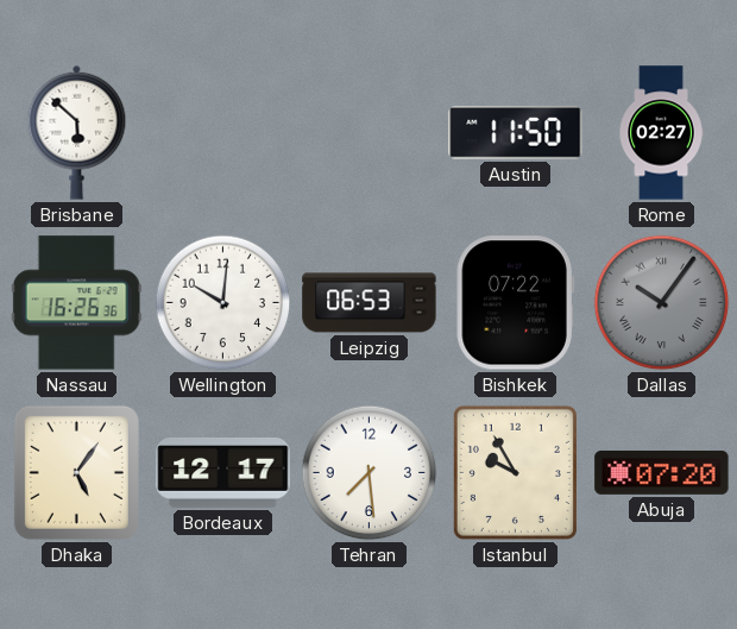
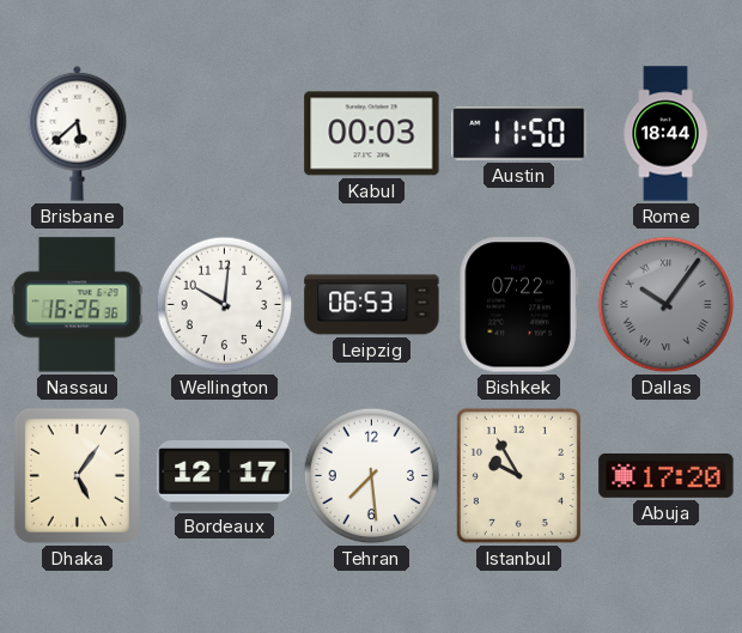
Brisbane: 5:52 -> 5:38 (78, 133)
Kabul: none -> 00:03 (372, 134)
Rome: 02:27 -> 18:44 (665, 134)
Abuja: 07:20 -> 17:20 (667, 475)
